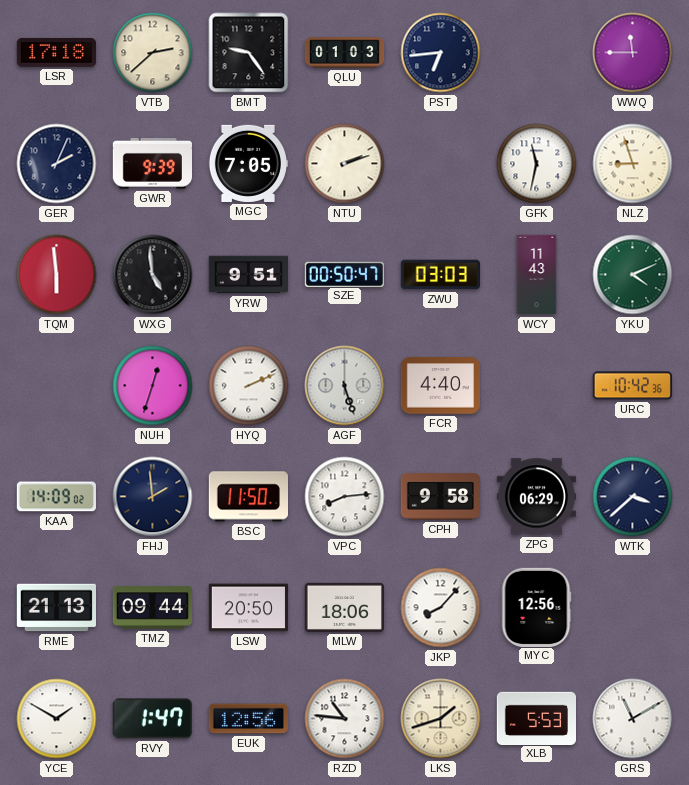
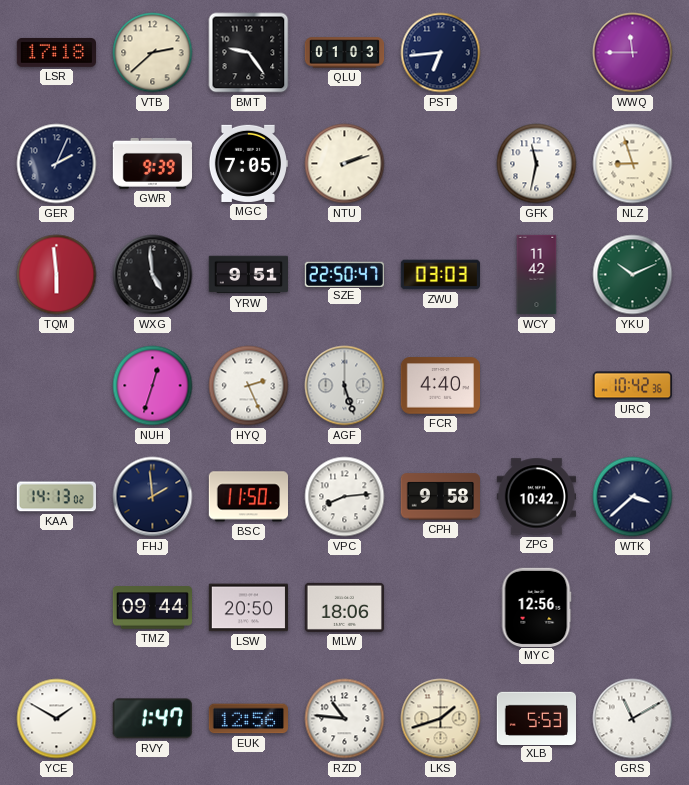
SZE: 00:50 -> 22:50 (344, 274)
WCY: 11:43 -> 11:42 (537, 275)
YKU: 4:11 -> 10:11 (633, 275)
HYQ: 2:11 -> 2:26 (249, 386)
KAA: 14:09 -> 14:13 (56, 497)
ZPG: 06:29 -> 10:42 (536, 497)
RME: 21:13 -> none (56, 608)
JKP: 8:07 -> none (441, 608)
